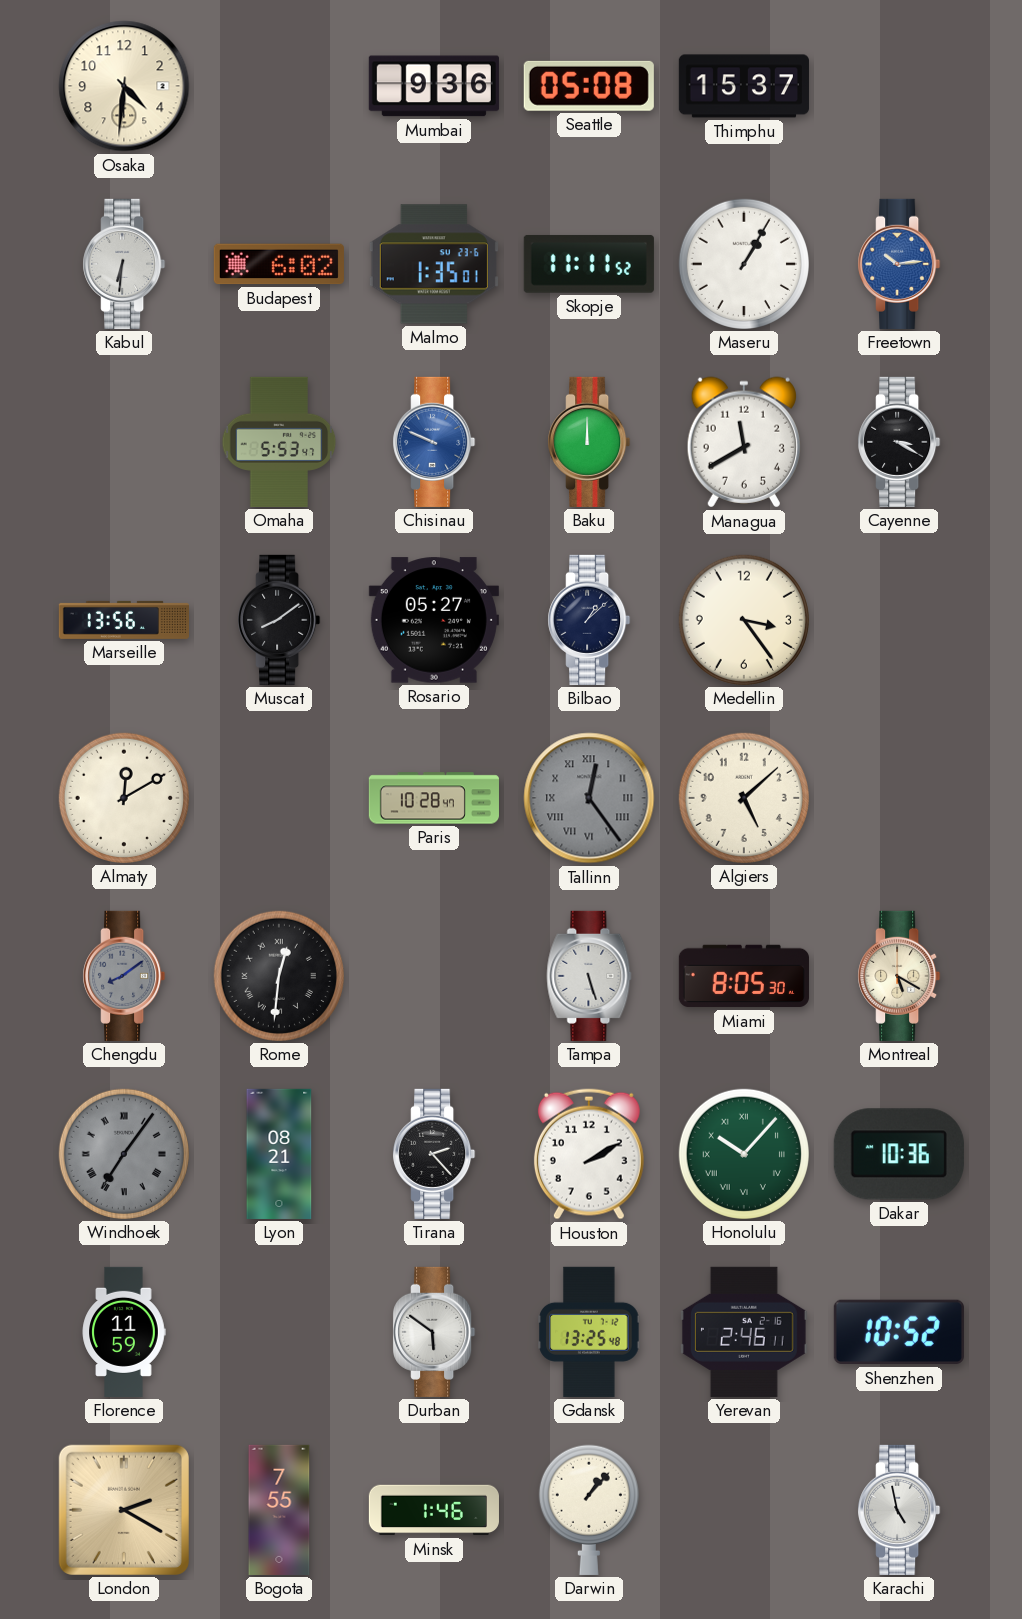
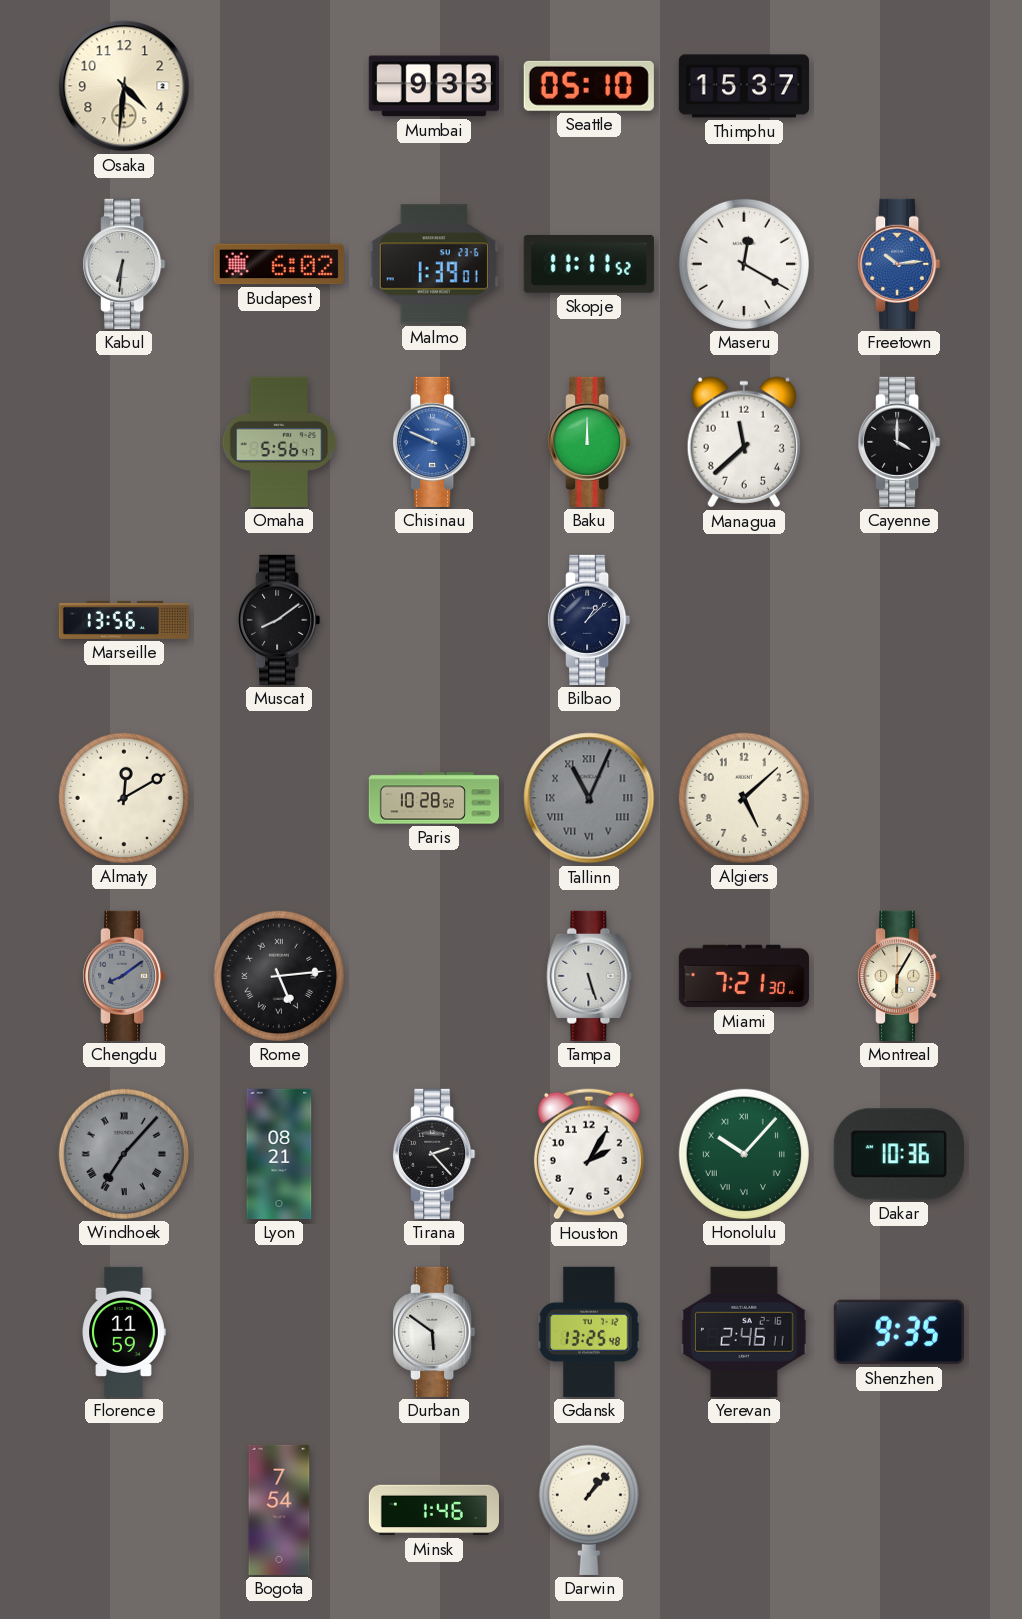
Mumbai: 9:36 -> 9:33 (434, 86)
Seattle: 05:08 -> 05:10 (589, 86)
Malmo: 1:35 -> 1:39 (434, 264)
Maseru: 1:05 -> 12:20 (744, 264)
Omaha: 5:53 -> 5:56 (279, 442)
Managua: 11:40 -> 11:38 (744, 442)
Cayenne: 3:20 -> 4:00 (899, 442)
Rosario: 05:27 -> none (434, 620)
Medellin: 3:24 -> none (744, 620)
Paris: 10:28:47 -> 10:28:52 (434, 798)
Tallinn: 12:24 -> 11:04 (589, 798)
Rome: 12:31 -> 5:14 (279, 976)
Miami: 8:05 -> 7:21 (744, 976)
Montreal: 5:20 -> 6:05 (899, 976)
Windhoek: 7:06 -> 7:07 (124, 1154)
Houston: 2:10 -> 2:05 (589, 1154)
Shenzhen: 10:52 -> 9:35 (899, 1332)
London: 2:20 -> none (124, 1510)
Bogota: 7:55 -> 7:54 (279, 1510)
Karachi: 4:58 -> none (899, 1510)
